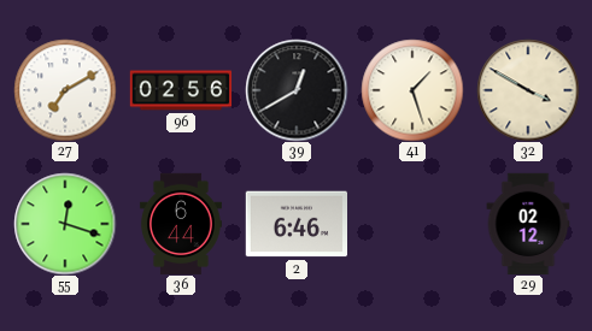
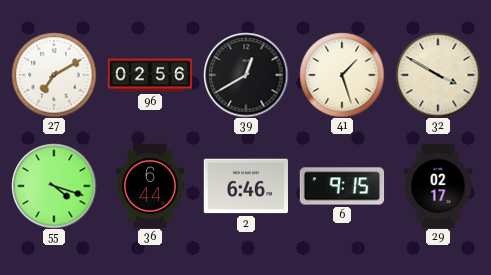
55: 12:18 -> 4:18 (54, 186)
6: none -> 9:15 (342, 186)
29: 02:12 -> 02:17 (438, 186)
